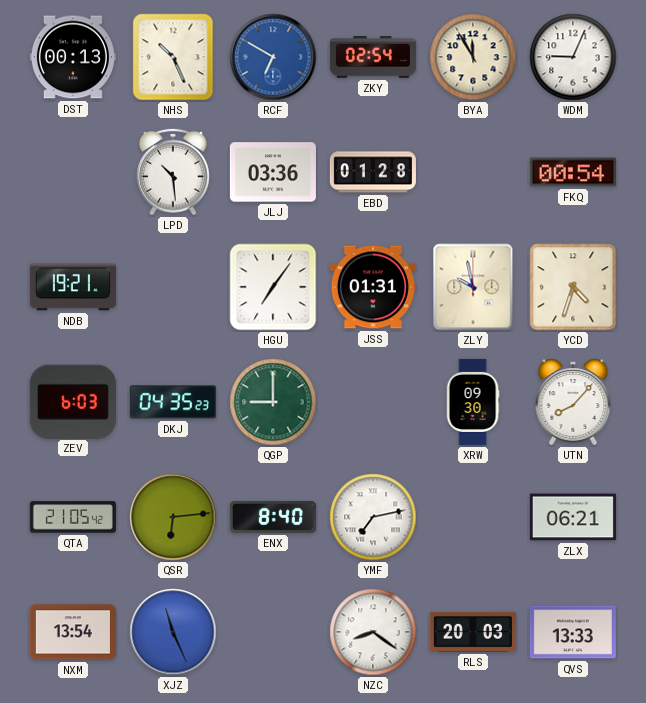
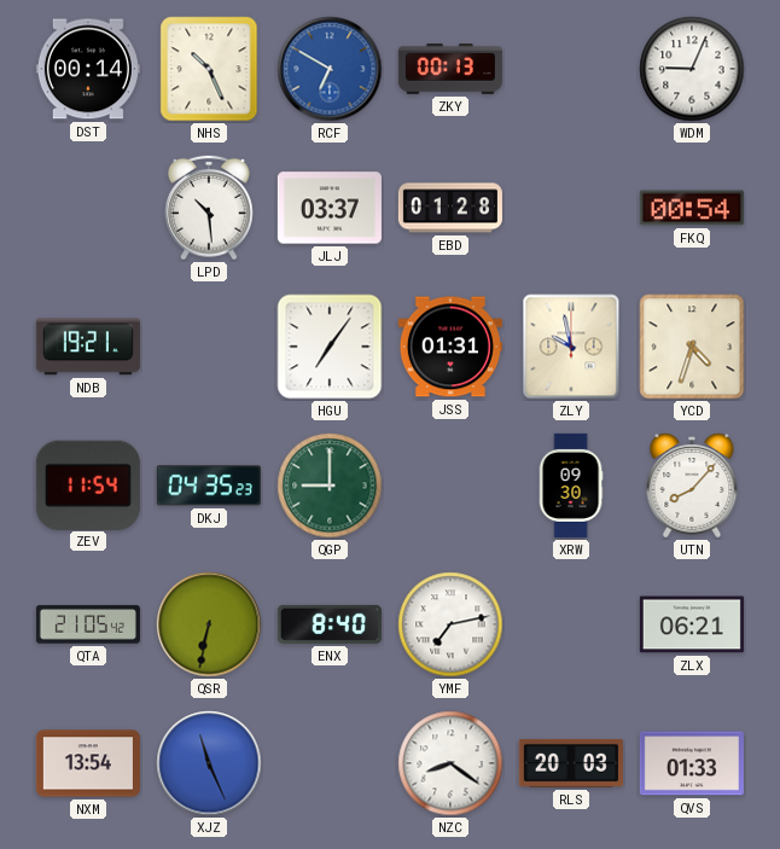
DST: 00:13 -> 00:14 (88, 69)
ZKY: 02:54 -> 00:13 (450, 69)
BYA: 11:55 -> none (473, 57)
JLJ: 03:36 -> 03:37 (330, 208)
ZEV: 6:03 -> 11:54 (88, 484)
QSR: 6:14 -> 6:32 (209, 624)
QVS: 13:33 -> 01:33 (692, 763)
